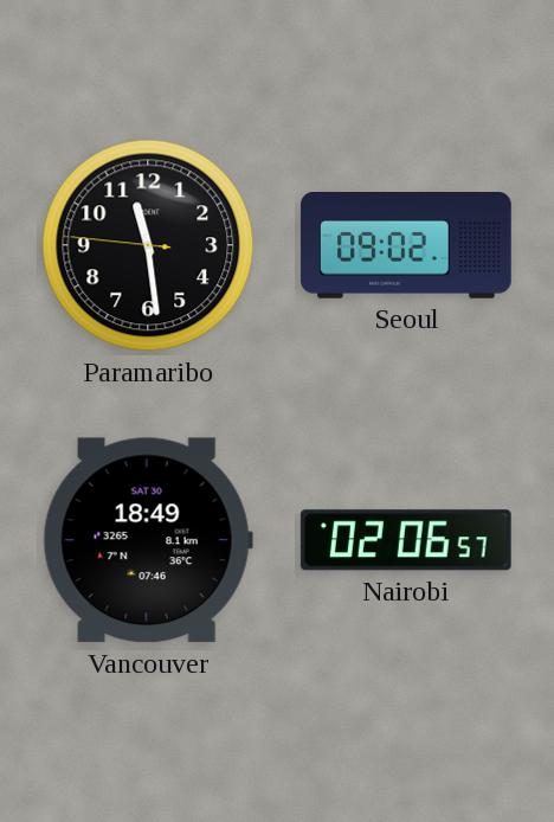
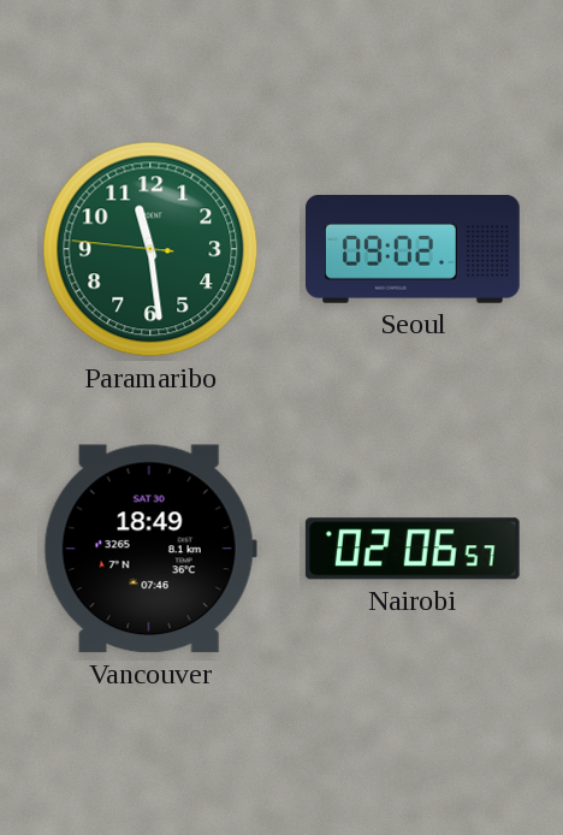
Paramaribo dial: black -> green (150, 249)
